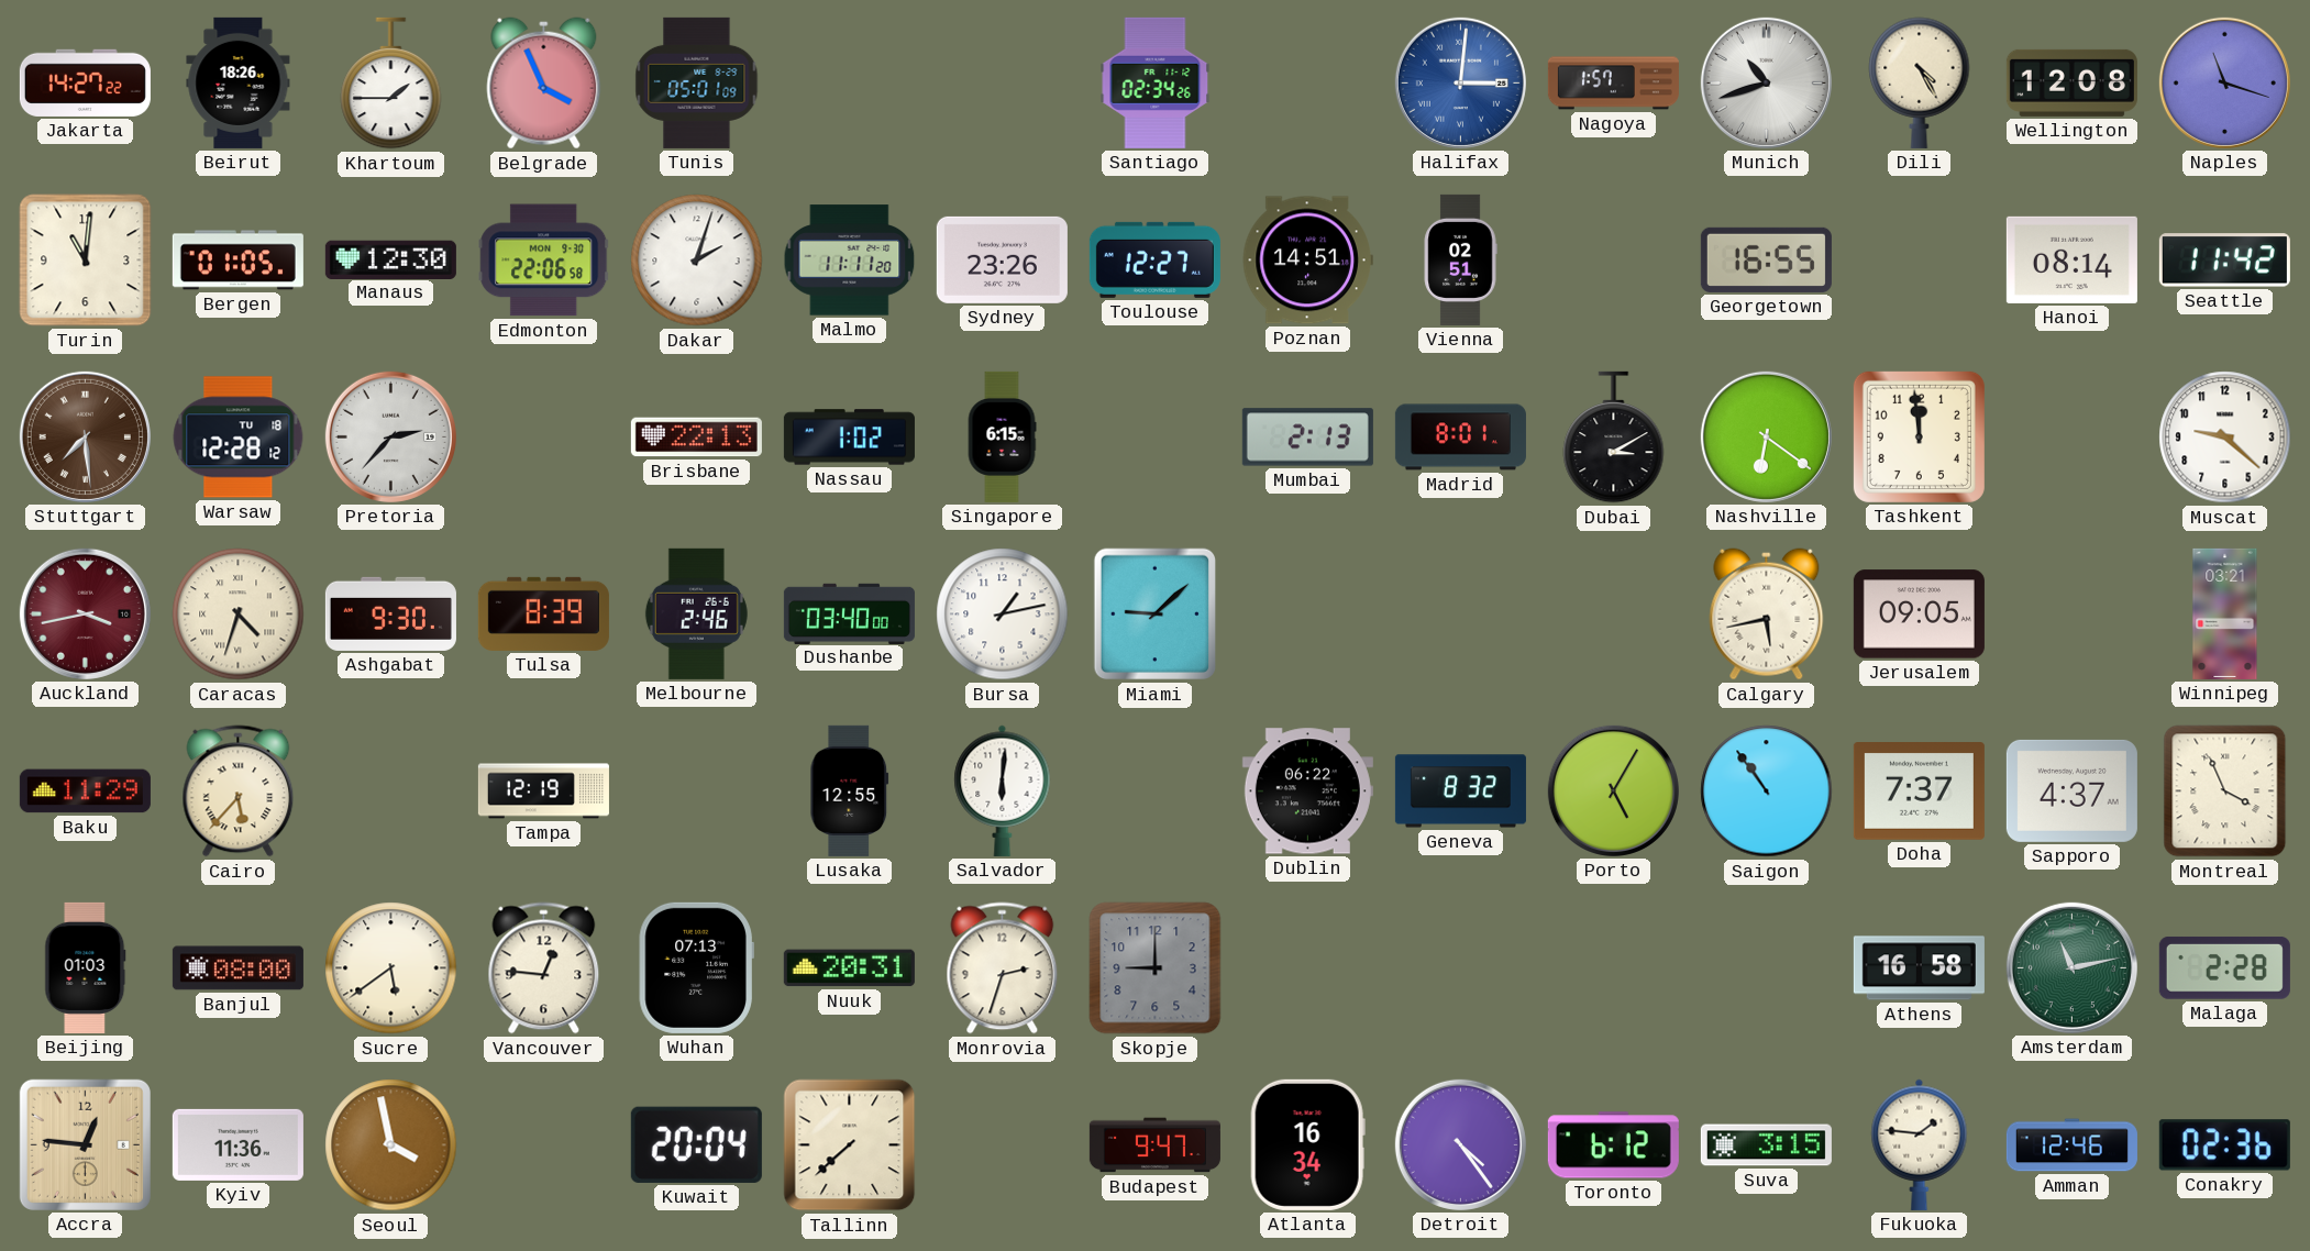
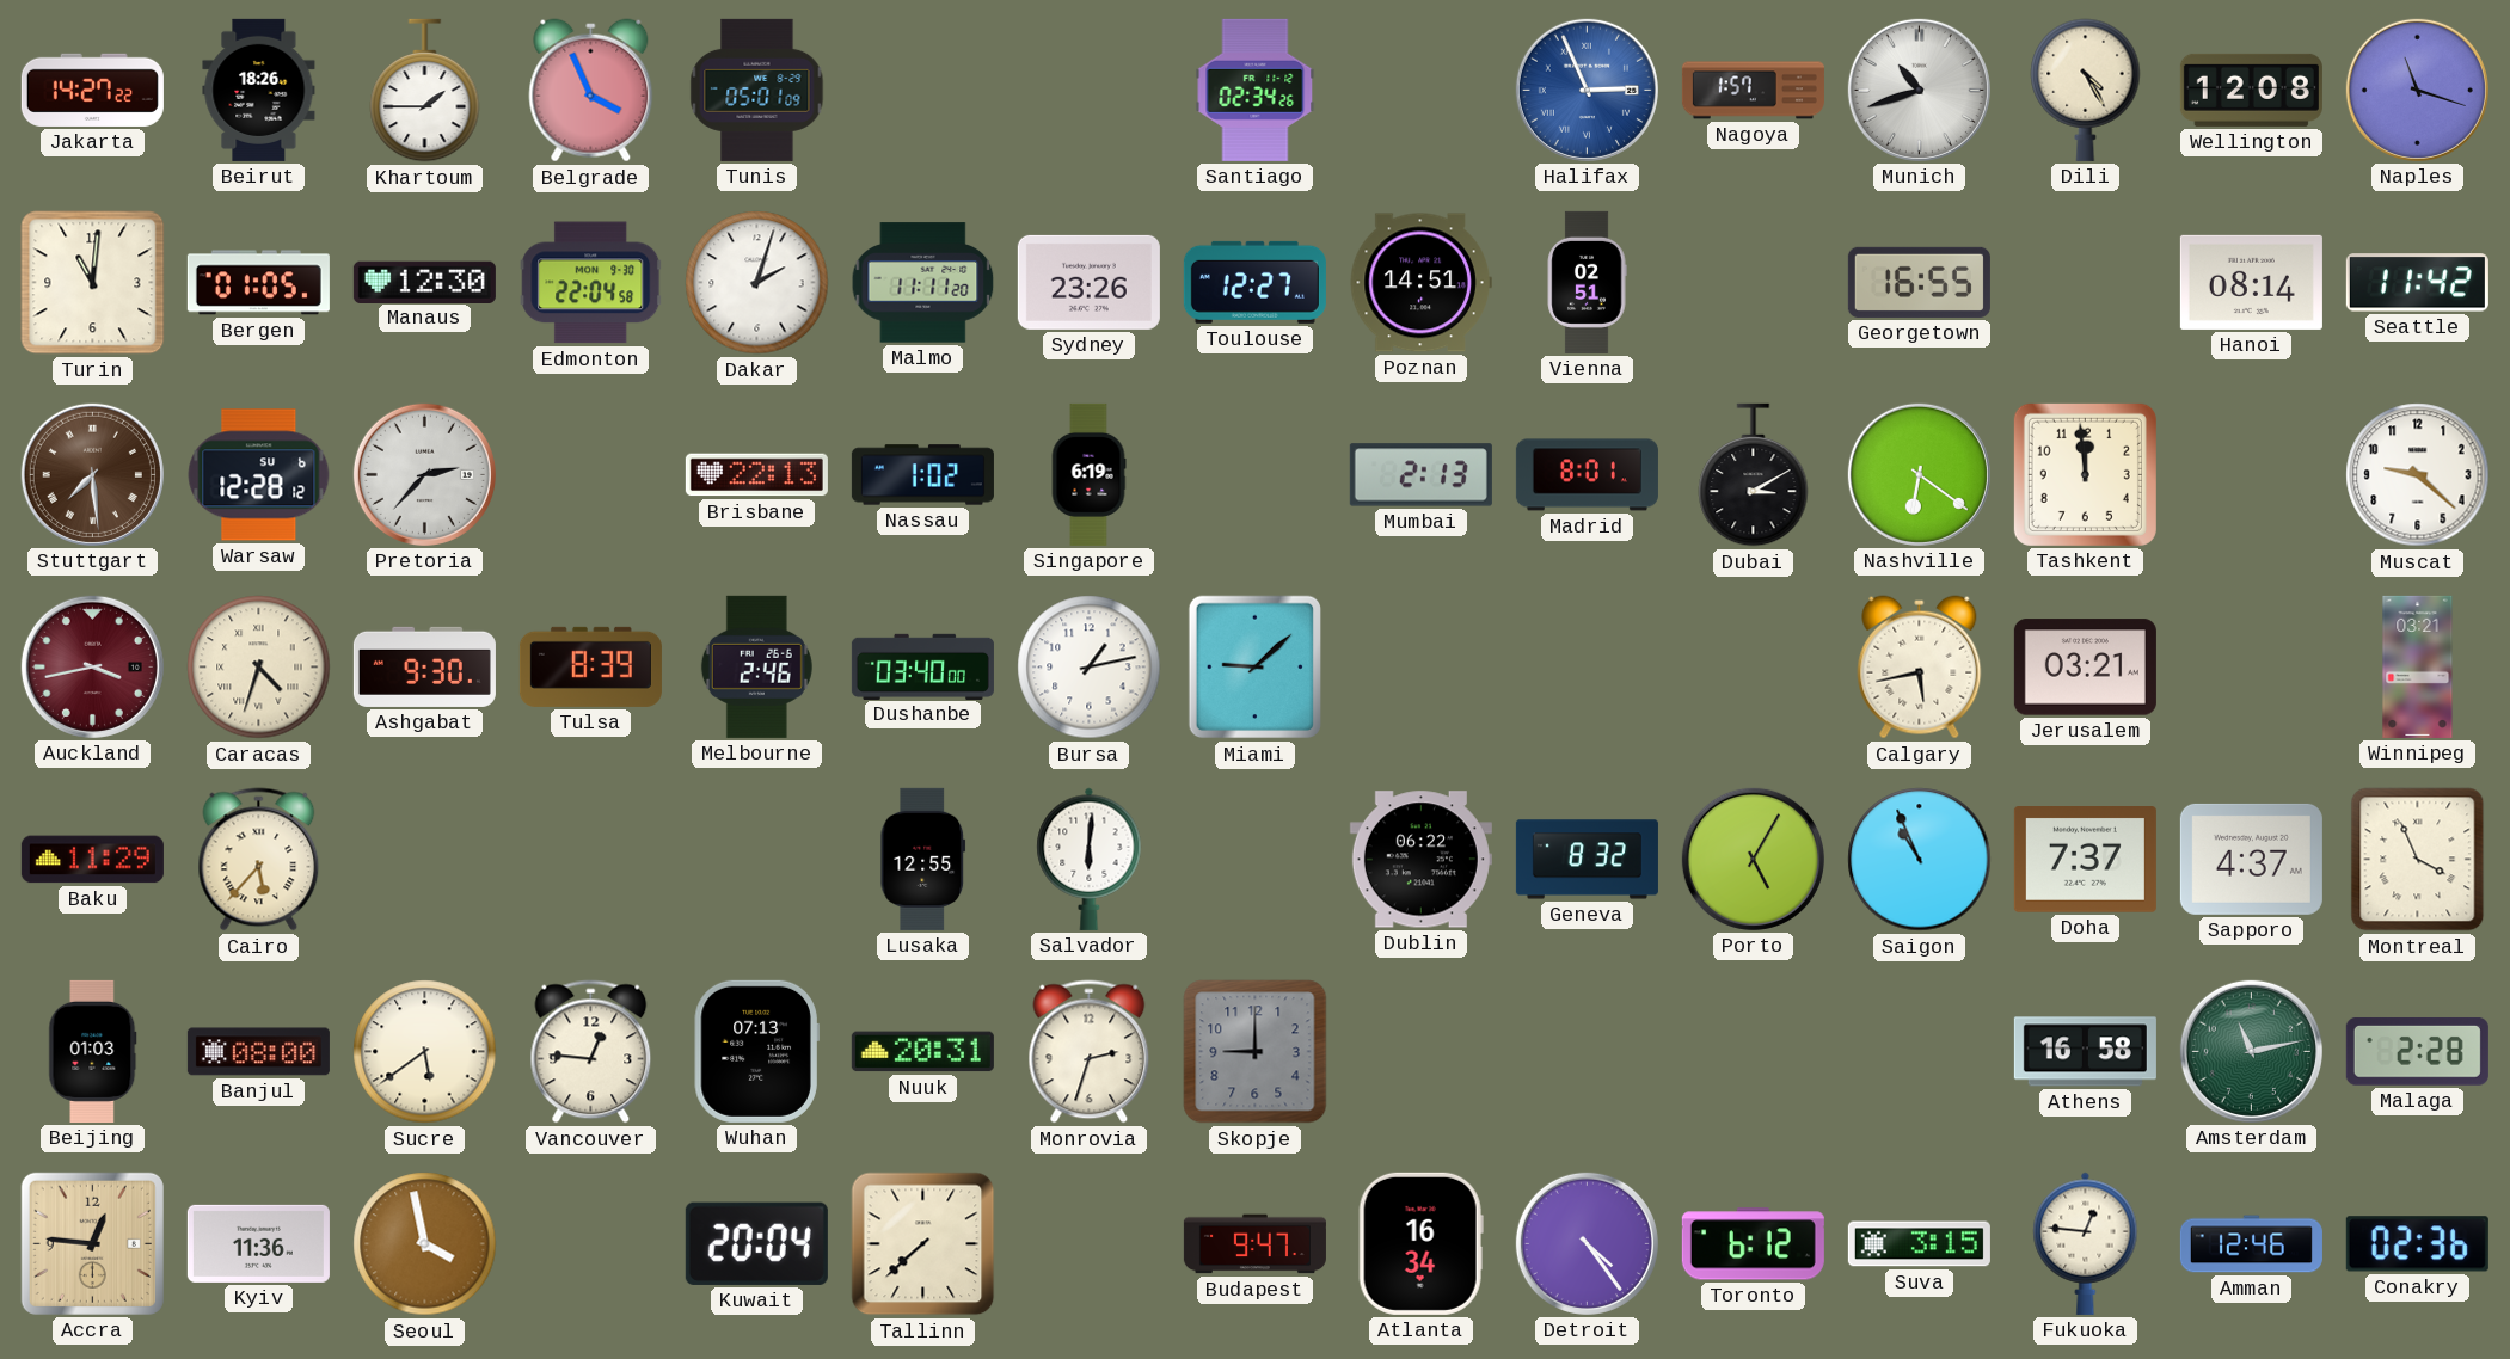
Halifax: 3:01 -> 2:56 (1587, 90)
Edmonton: 22:06 -> 22:04 (591, 283)
Warsaw date: TU 18 -> SU 6 (259, 475)
Singapore: 6:15 -> 6:19 (1088, 474)
Jerusalem: 09:05 -> 03:21 (2085, 668)
Tampa: 12:19 -> none (543, 791)
Saigon: 10:54 -> 10:56 (1920, 860)
Fukuoka: 1:46 -> 12:46 (2086, 1243)
